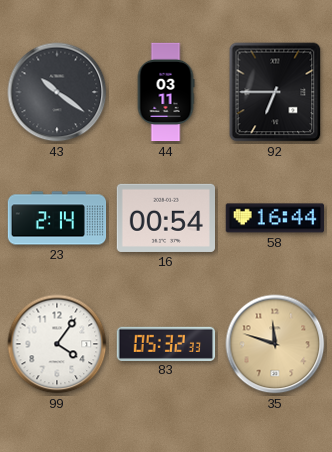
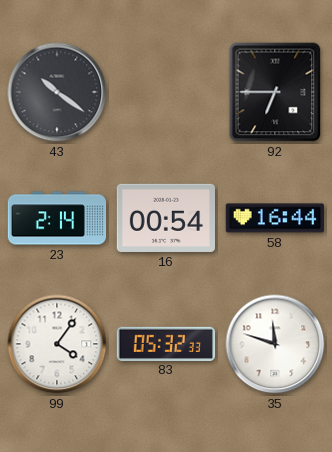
44: 03:11 -> none (166, 92)
35 dial: champagne -> white (275, 344)
